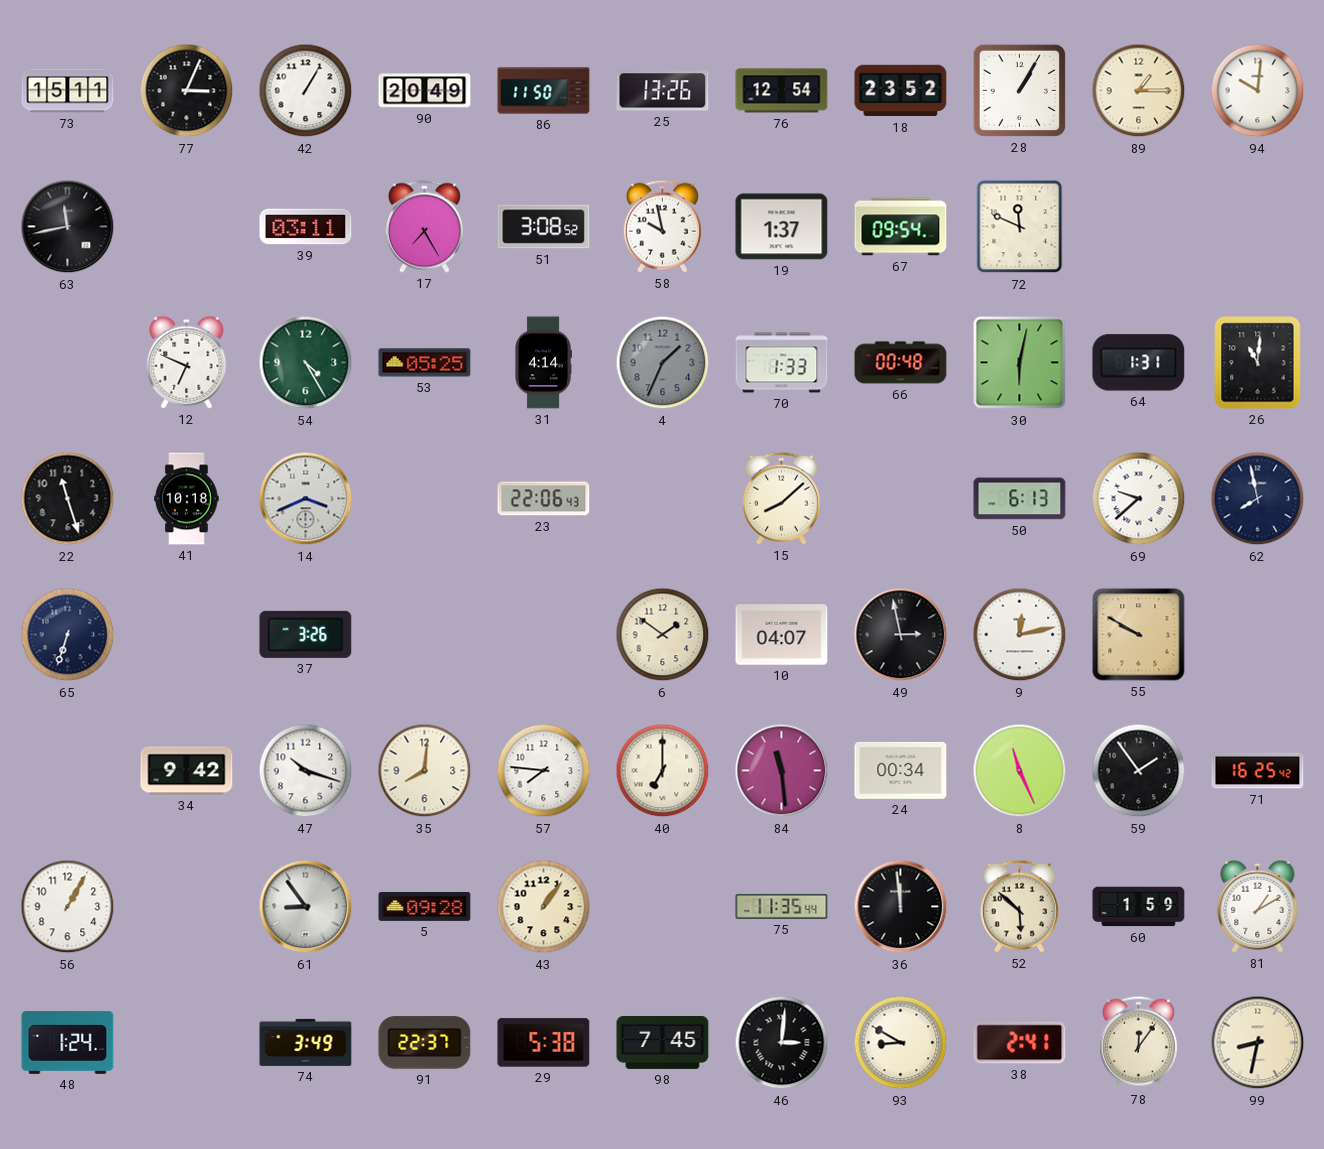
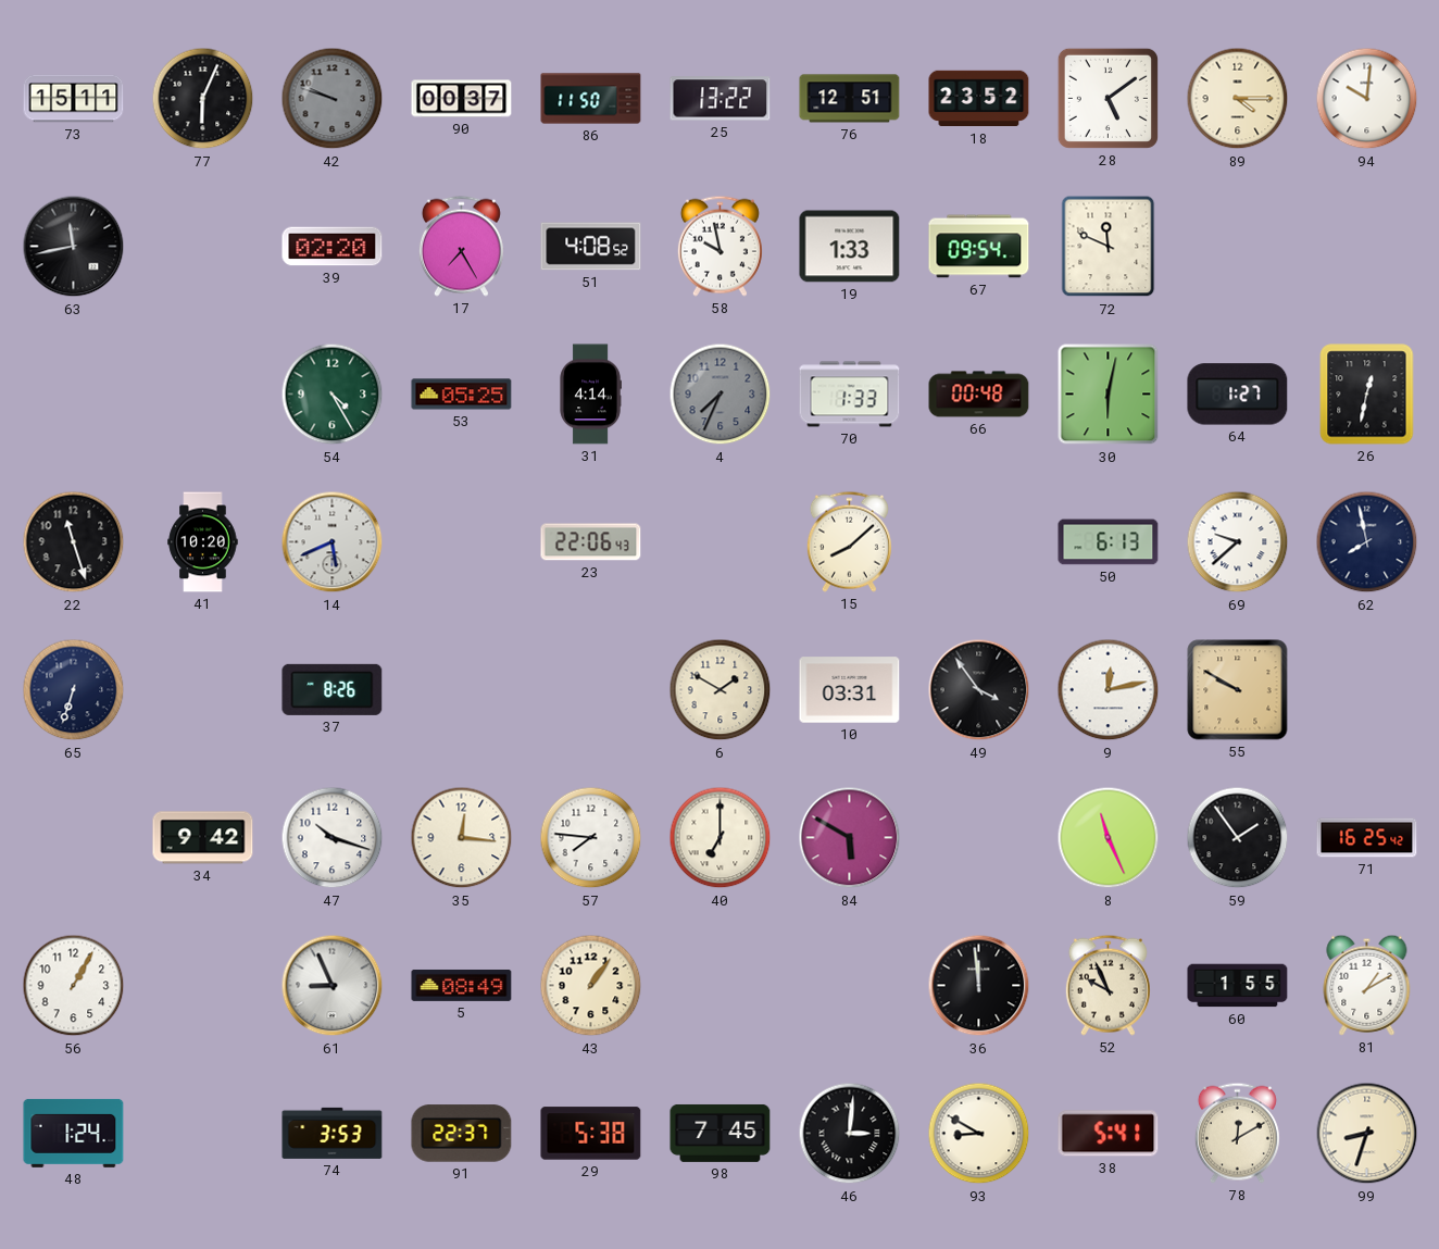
77: 3:04 -> 6:04 (203, 99)
42: 1:05 -> 9:48 (333, 99)
42 dial: white -> grey (333, 99)
90: 20:49 -> 00:37 (462, 99)
25: 13:26 -> 13:22 (721, 99)
76: 12:54 -> 12:51 (850, 99)
28: 1:05 -> 5:09 (1108, 98)
89: 1:15 -> 4:15 (1238, 99)
39: 03:11 -> 02:20 (333, 247)
51: 3:08 -> 4:08 (591, 247)
19: 1:37 -> 1:33 (850, 247)
12: 6:49 -> none (187, 362)
4: 1:34 -> 7:34 (721, 395)
64: 1:31 -> 1:27 (1238, 395)
26: 11:01 -> 12:32 (1367, 395)
41: 10:18 -> 10:20 (203, 542)
14: 3:41 -> 5:41 (333, 542)
37: 3:26 -> 8:26 (333, 689)
6: 1:51 -> 1:50 (721, 690)
10: 04:07 -> 03:31 (850, 690)
49: 2:58 -> 3:54 (979, 690)
35: 8:01 -> 12:16 (462, 838)
84: 11:29 -> 5:50 (850, 838)
24: 00:34 -> none (901, 770)
61: 8:54 -> 8:56 (333, 986)
5: 09:28 -> 08:49 (462, 985)
75: 11:35 -> none (782, 906)
52: 5:52 -> 9:56 (1108, 985)
60: 1:59 -> 1:55 (1238, 986)
74: 3:49 -> 3:53 (333, 1133)
38: 2:41 -> 5:41 (1109, 1134)
78: 12:06 -> 12:10 (1237, 1133)
99: 8:32 -> 8:33 (1367, 1134)
